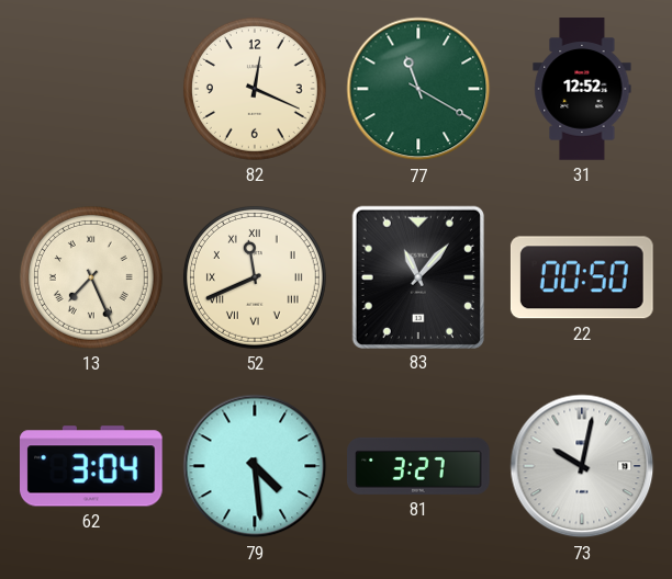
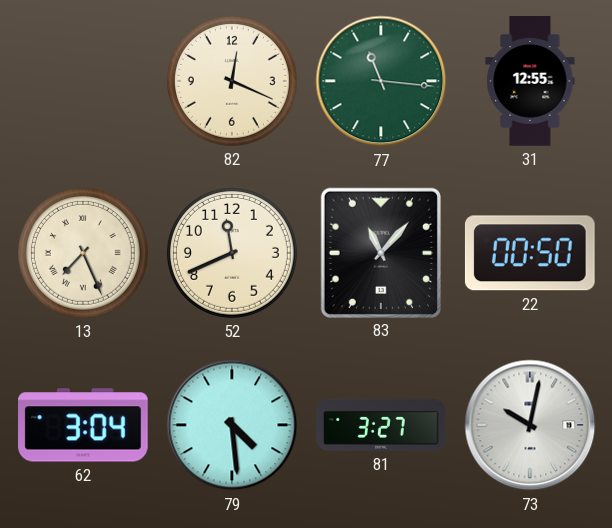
77: 11:20 -> 11:16 (381, 81)
31: 12:52 -> 12:55 (530, 81)
52 numerals: Roman -> Arabic (232, 253)
